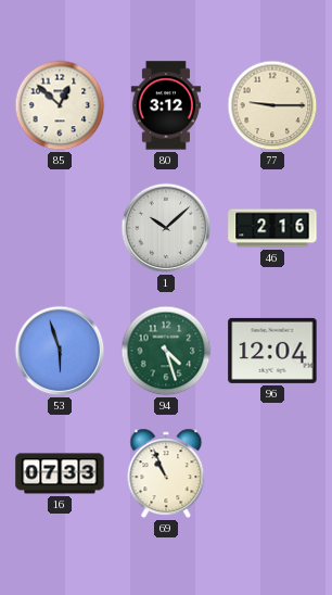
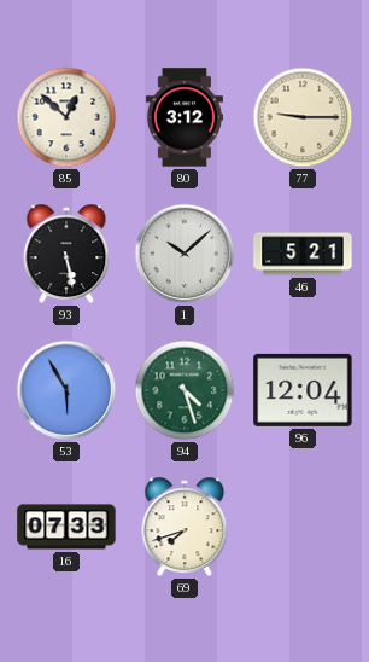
93: none -> 5:28 (66, 254)
46: 2:16 -> 5:21 (303, 254)
53: 5:57 -> 5:55 (66, 390)
69: 10:56 -> 7:42 (184, 527)
